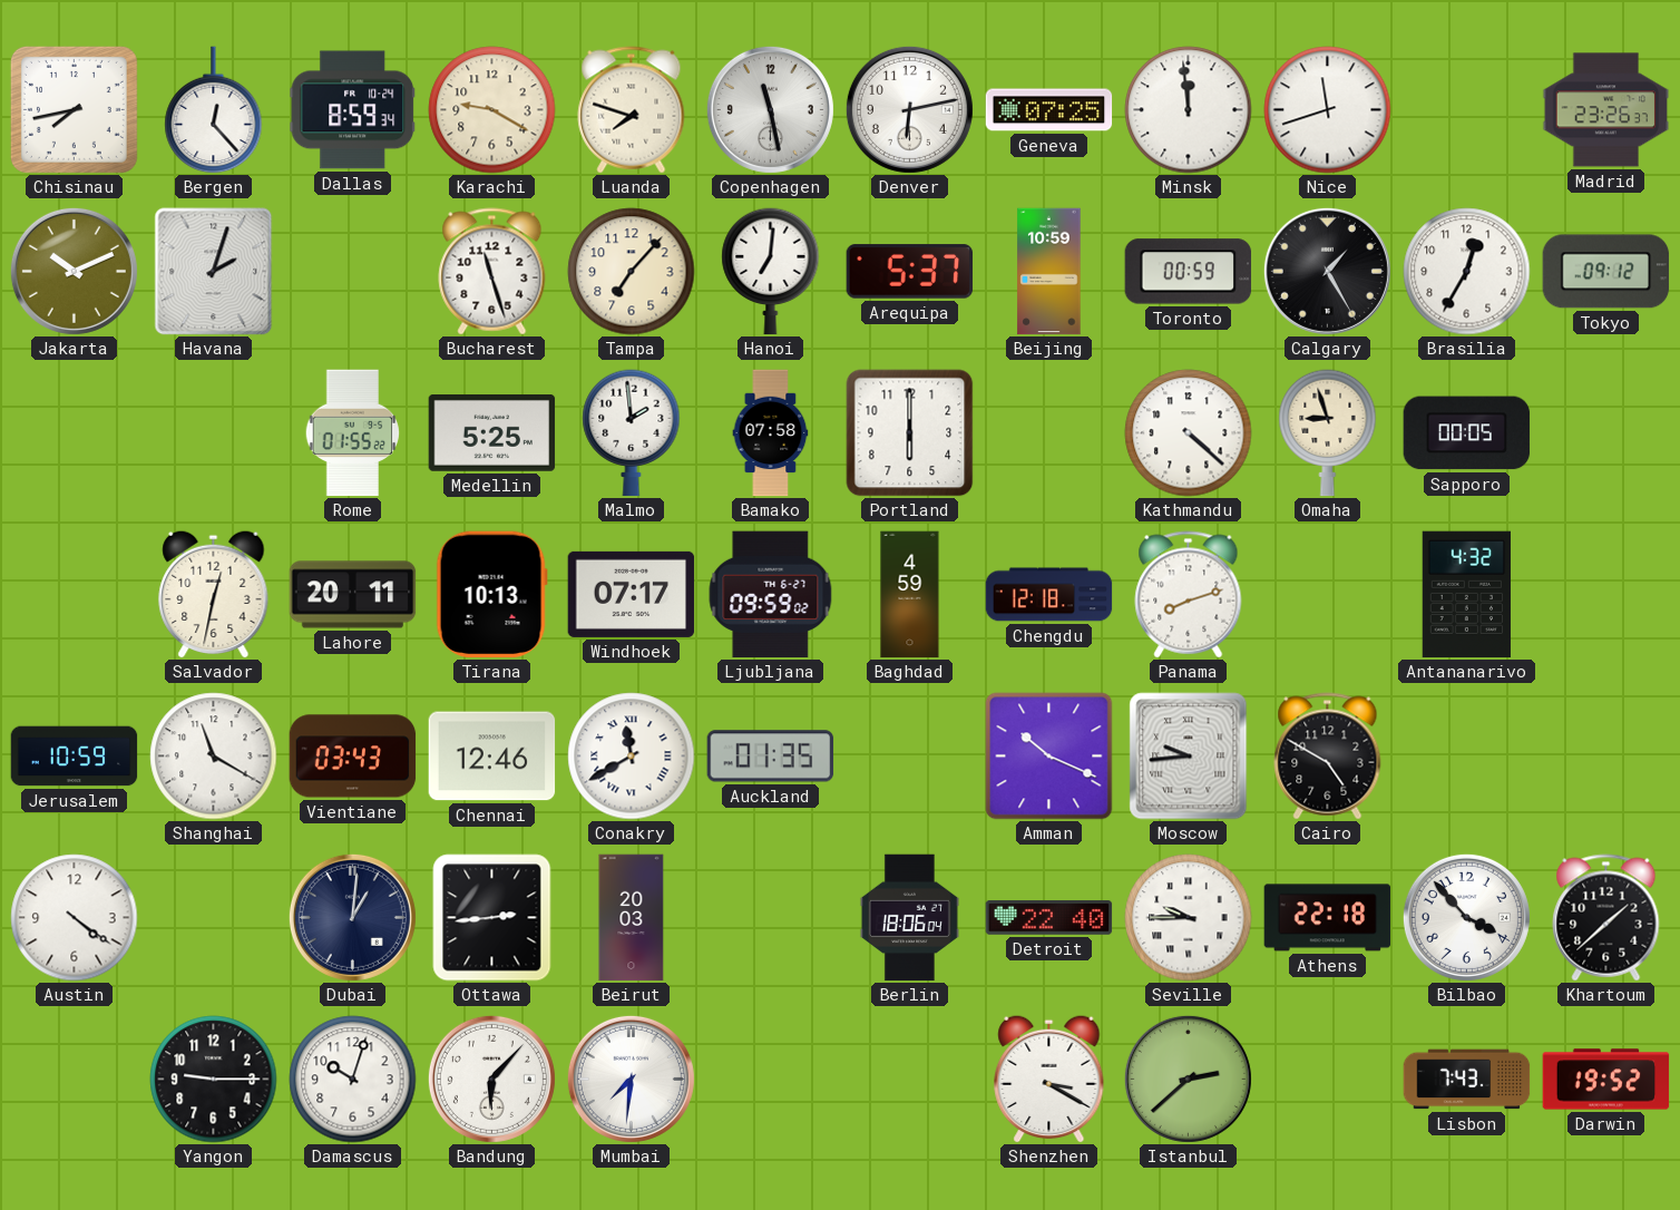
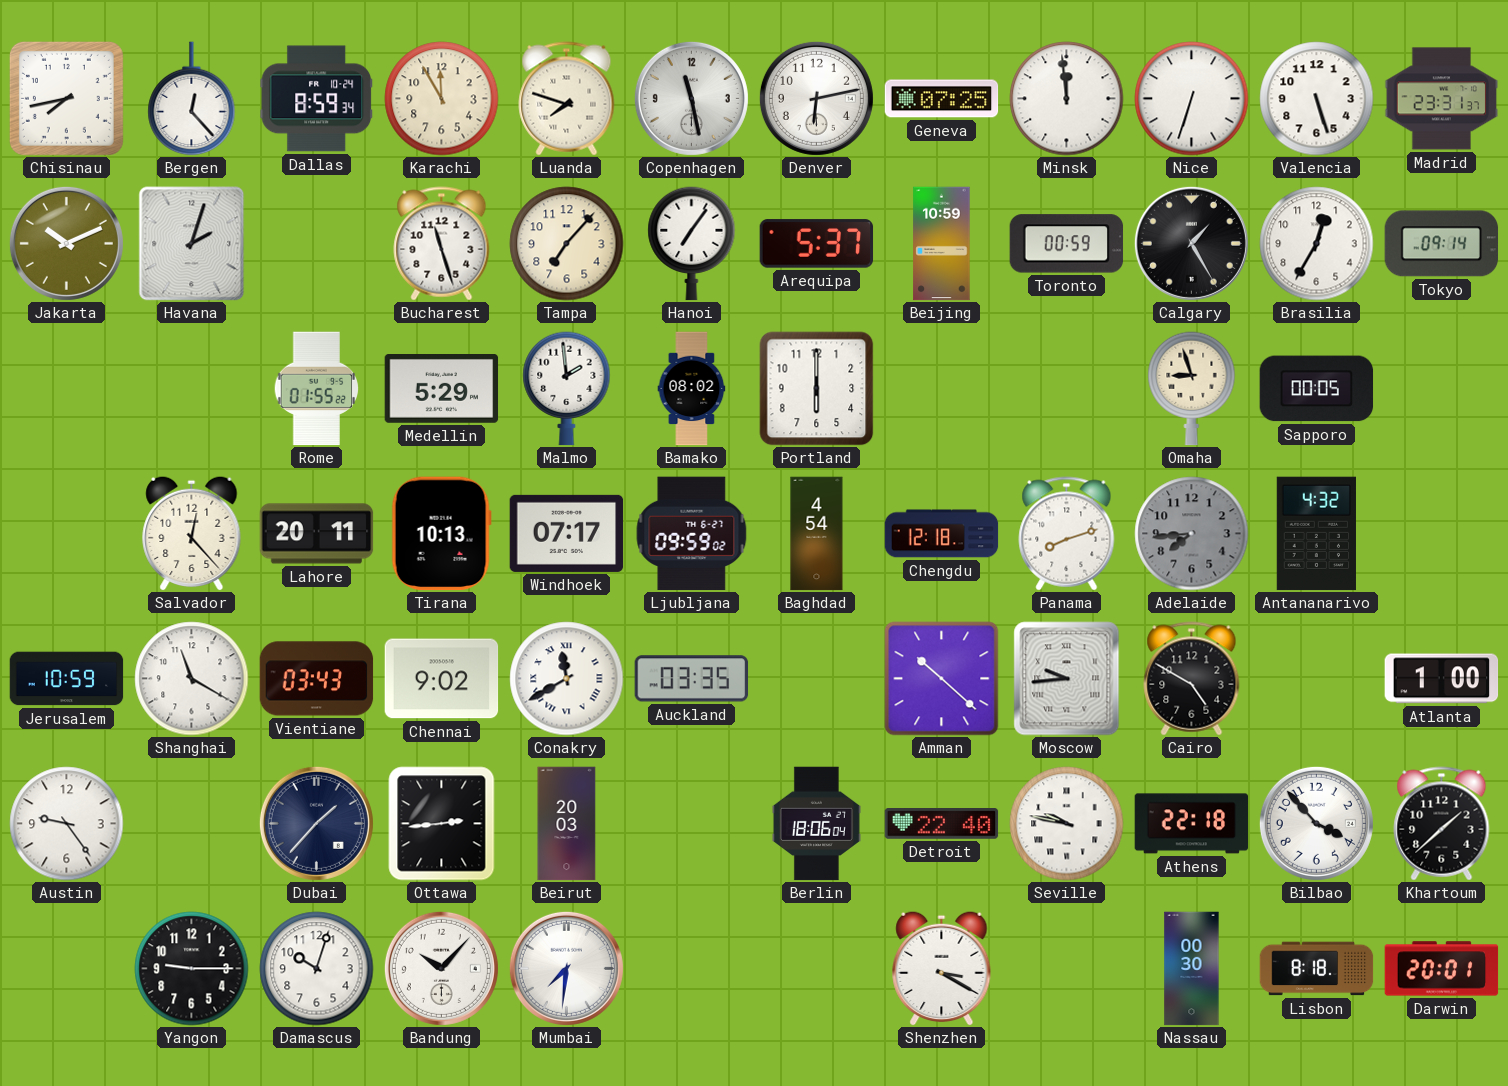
Karachi: 9:20 -> 11:55 (442, 99)
Nice: 11:42 -> 6:33 (1192, 99)
Valencia: none -> 5:27 (1317, 99)
Madrid: 23:26 -> 23:31 (1442, 99)
Hanoi: 7:01 -> 7:06 (692, 244)
Tokyo: 09:12 -> 09:14 (1442, 244)
Medellin: 5:25 -> 5:29 (442, 389)
Bamako: 07:58 -> 08:02 (692, 389)
Kathmandu: 4:22 -> none (1189, 433)
Salvador: 12:32 -> 12:23 (192, 533)
Baghdad: 4:59 -> 4:54 (817, 534)
Adelaide: none -> 7:44 (1192, 534)
Chennai: 12:46 -> 9:02 (442, 679)
Auckland: 01:35 -> 03:35 (692, 679)
Amman: 10:19 -> 10:22 (942, 679)
Atlanta: none -> 1:00 (1442, 679)
Austin: 4:21 -> 9:24 (67, 824)
Dubai: 1:01 -> 1:37 (316, 823)
Seville: 9:45 -> 9:47 (1067, 824)
Bandung: 6:07 -> 10:07 (441, 968)
Istanbul: 2:38 -> none (1188, 1079)
Nassau: none -> 00:30 (1192, 969)
Lisbon: 7:43 -> 8:18 (1317, 969)
Darwin: 19:52 -> 20:01 (1442, 969)
